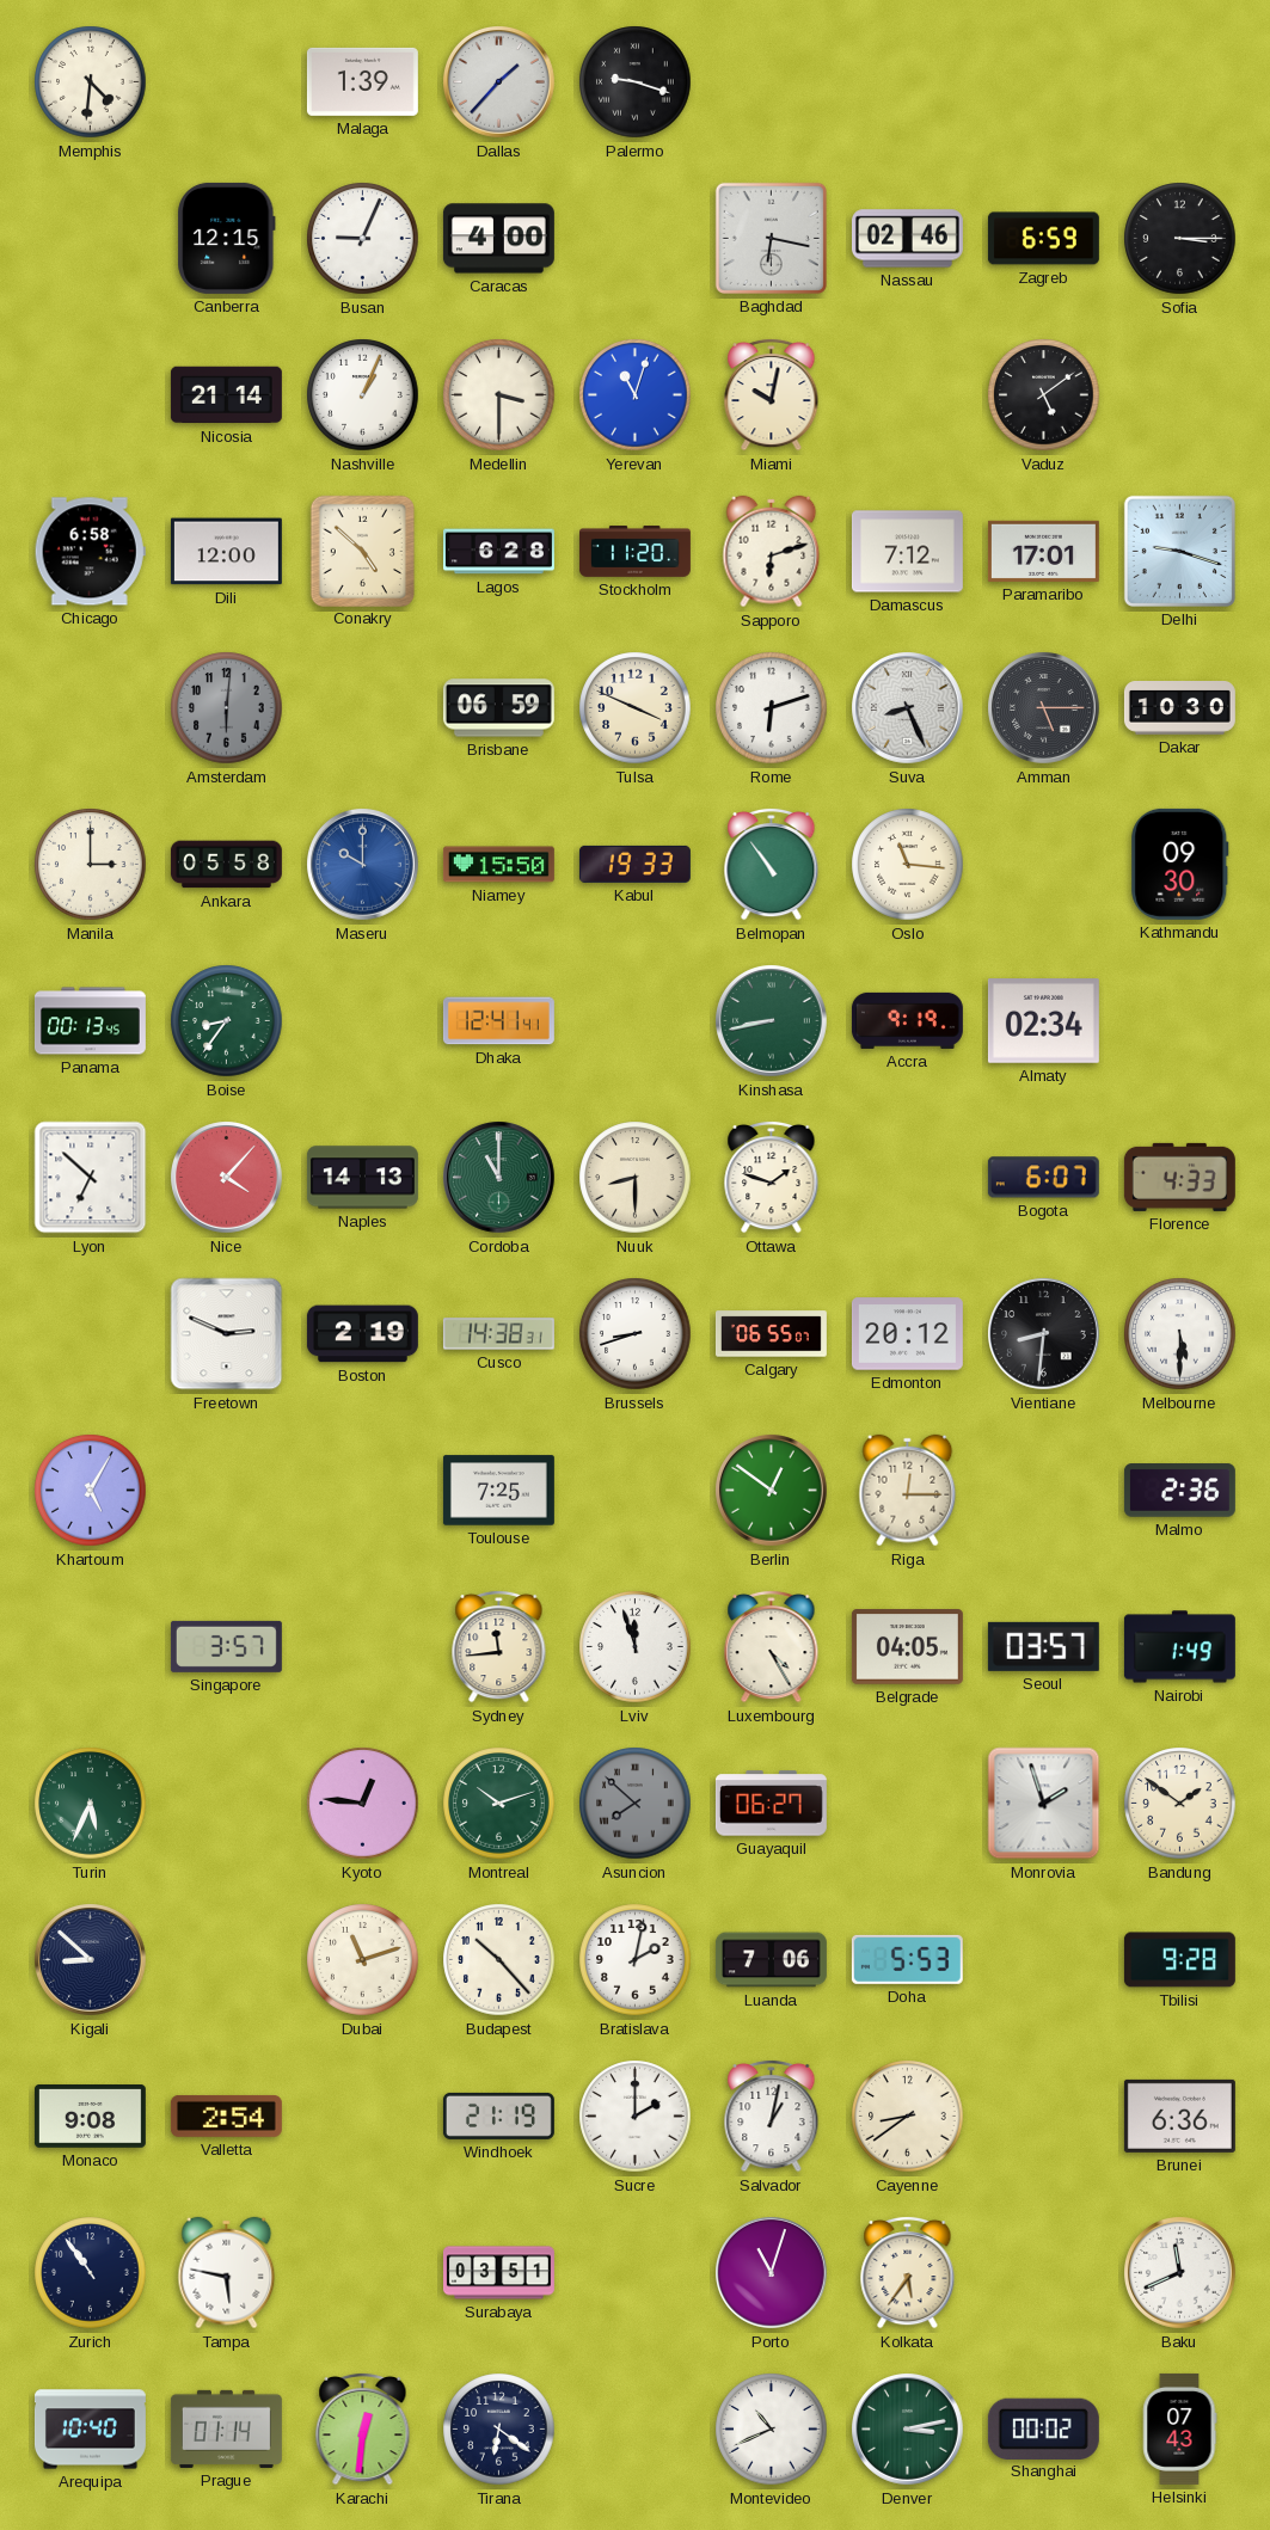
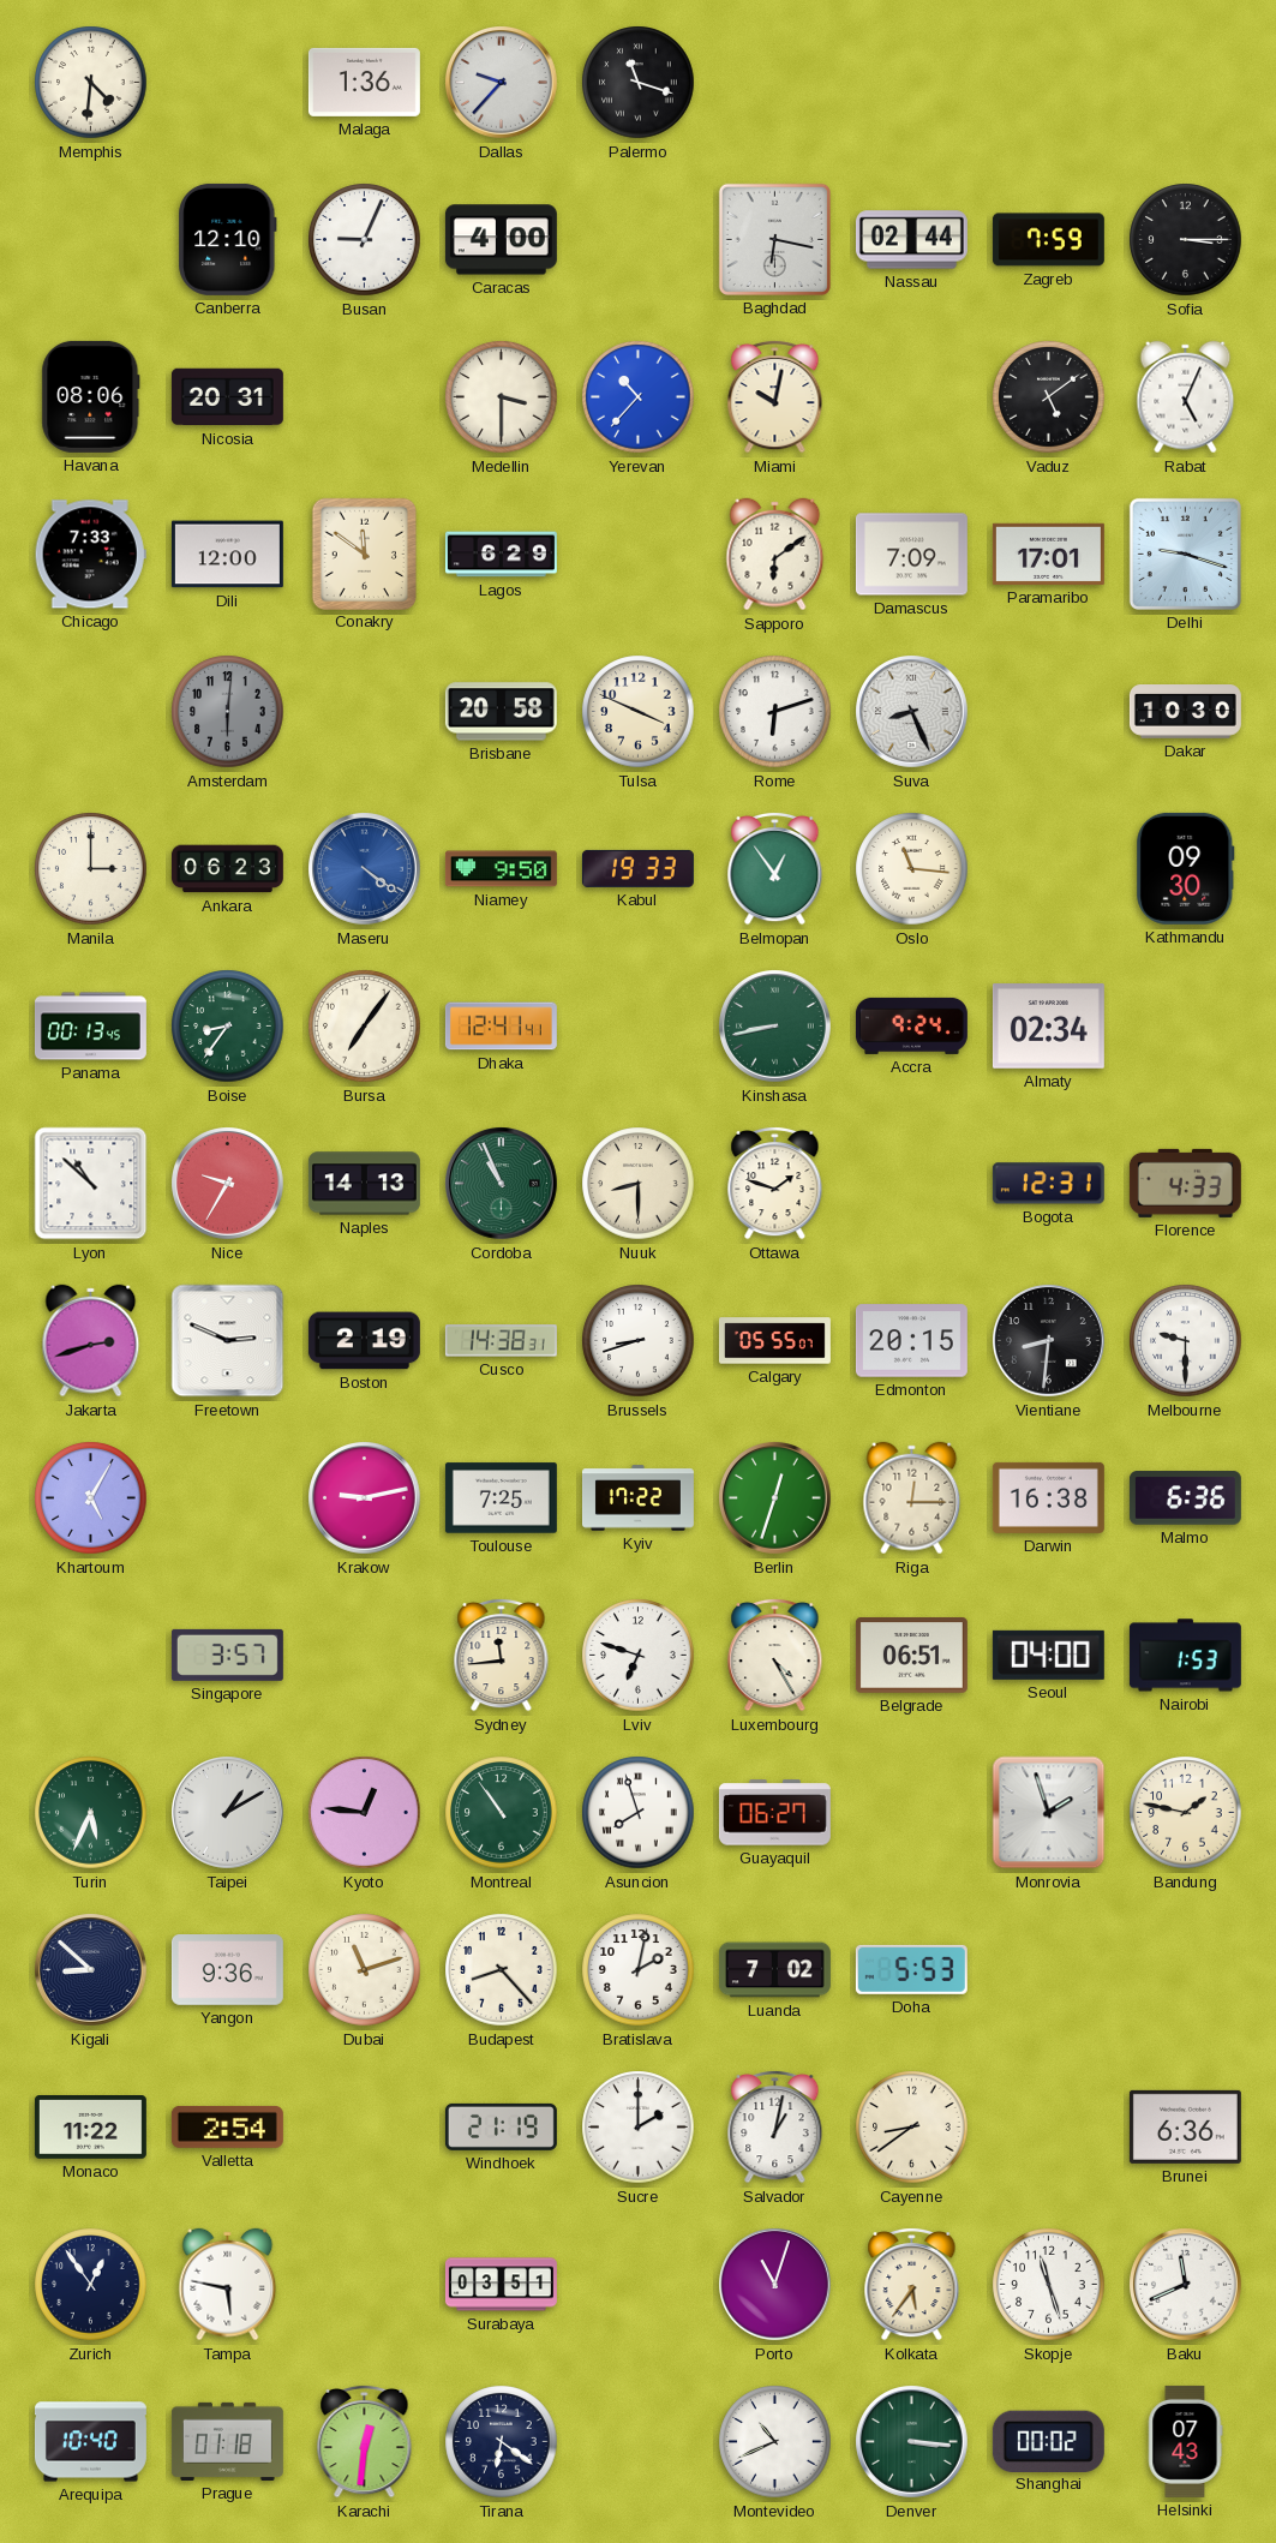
Malaga: 1:39 -> 1:36 (364, 82)
Dallas: 1:37 -> 9:37 (502, 83)
Palermo: 9:18 -> 11:18 (639, 83)
Canberra: 12:15 -> 12:10 (228, 239)
Nassau: 02:46 -> 02:44 (911, 240)
Zagreb: 6:59 -> 7:59 (1048, 240)
Havana: none -> 08:06 (91, 396)
Nicosia: 21:14 -> 20:31 (227, 397)
Nashville: 1:04 -> none (363, 395)
Yerevan: 11:03 -> 10:37 (639, 397)
Rabat: none -> 5:04 (1186, 397)
Chicago: 6:58 -> 7:33 (90, 555)
Conakry: 4:52 -> 11:51 (364, 554)
Lagos: 6:28 -> 6:29 (501, 555)
Stockholm: 11:20 -> none (634, 552)
Sapporo: 6:12 -> 6:09 (775, 555)
Damascus: 7:12 -> 7:09 (911, 555)
Brisbane: 06:59 -> 20:58 (501, 712)
Amman: 5:15 -> none (1044, 708)
Ankara: 05:58 -> 06:23 (227, 869)
Maseru: 10:00 -> 4:21 (365, 869)
Niamey: 15:50 -> 9:50 (501, 869)
Belmopan: 10:54 -> 12:54 (775, 868)
Bursa: none -> 7:06 (365, 1027)
Accra: 9:19 -> 9:24 (911, 1025)
Lyon: 6:52 -> 10:52 (91, 1184)
Nice: 4:07 -> 9:35 (228, 1184)
Cordoba: 11:00 -> 10:56 (502, 1184)
Bogota: 6:07 -> 12:31 (1048, 1184)
Jakarta: none -> 2:42 (91, 1341)
Calgary: 06:55 -> 05:55 (774, 1341)
Edmonton: 20:12 -> 20:15 (911, 1341)
Melbourne: 5:30 -> 9:30 (1186, 1341)
Krakow: none -> 9:13 (365, 1498)
Kyiv: none -> 17:22 (637, 1498)
Berlin: 12:51 -> 12:33 (775, 1498)
Darwin: none -> 16:38 (1048, 1497)
Malmo: 2:36 -> 6:36 (1185, 1498)
Lviv: 11:57 -> 6:48 (639, 1656)
Belgrade: 04:05 -> 06:51 (911, 1656)
Seoul: 03:57 -> 04:00 (1048, 1655)
Nairobi: 1:49 -> 1:53 (1185, 1656)
Taipei: none -> 1:10 (228, 1813)
Montreal: 10:12 -> 10:54 (502, 1813)
Asuncion: 7:52 -> 7:57 (639, 1813)
Asuncion dial: grey -> white (639, 1813)
Bandung: 1:51 -> 1:47 (1186, 1813)
Yangon: none -> 9:36 (227, 1970)
Budapest: 10:23 -> 8:23 (502, 1970)
Luanda: 7:06 -> 7:02 (774, 1970)
Tbilisi: 9:28 -> none (1179, 1960)
Monaco: 9:08 -> 11:22 (90, 2128)
Zurich: 10:54 -> 12:54 (91, 2285)
Skopje: none -> 11:27 (1049, 2285)
Prague: 01:14 -> 01:18 (227, 2441)
Denver: 3:13 -> 3:16 (912, 2442)
